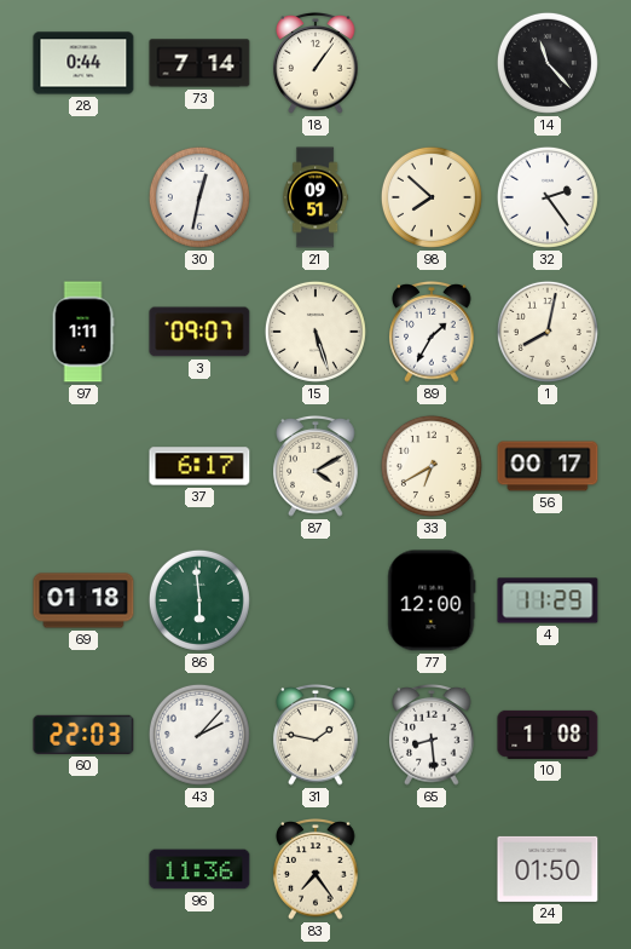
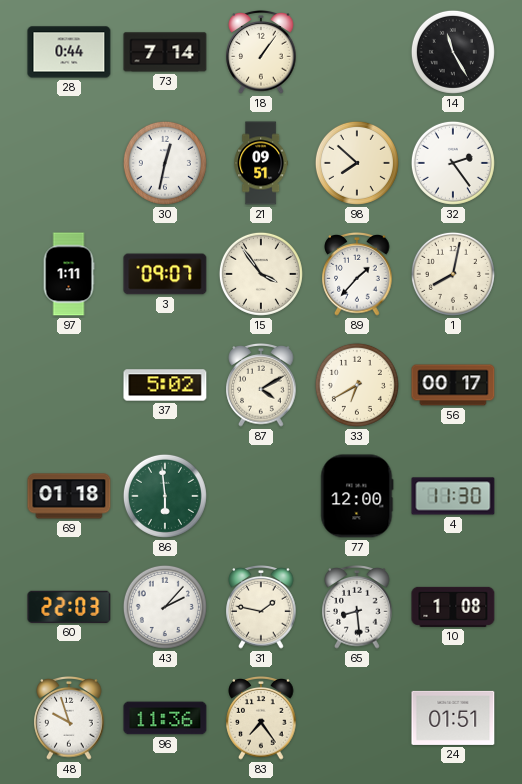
14: 11:23 -> 11:25 (453, 52)
15: 5:27 -> 3:54 (261, 274)
89: 1:35 -> 1:37 (357, 274)
37: 6:17 -> 5:02 (165, 385)
4: 11:29 -> 11:30 (453, 496)
48: none -> 9:57 (69, 718)
24: 01:50 -> 01:51 (453, 718)
